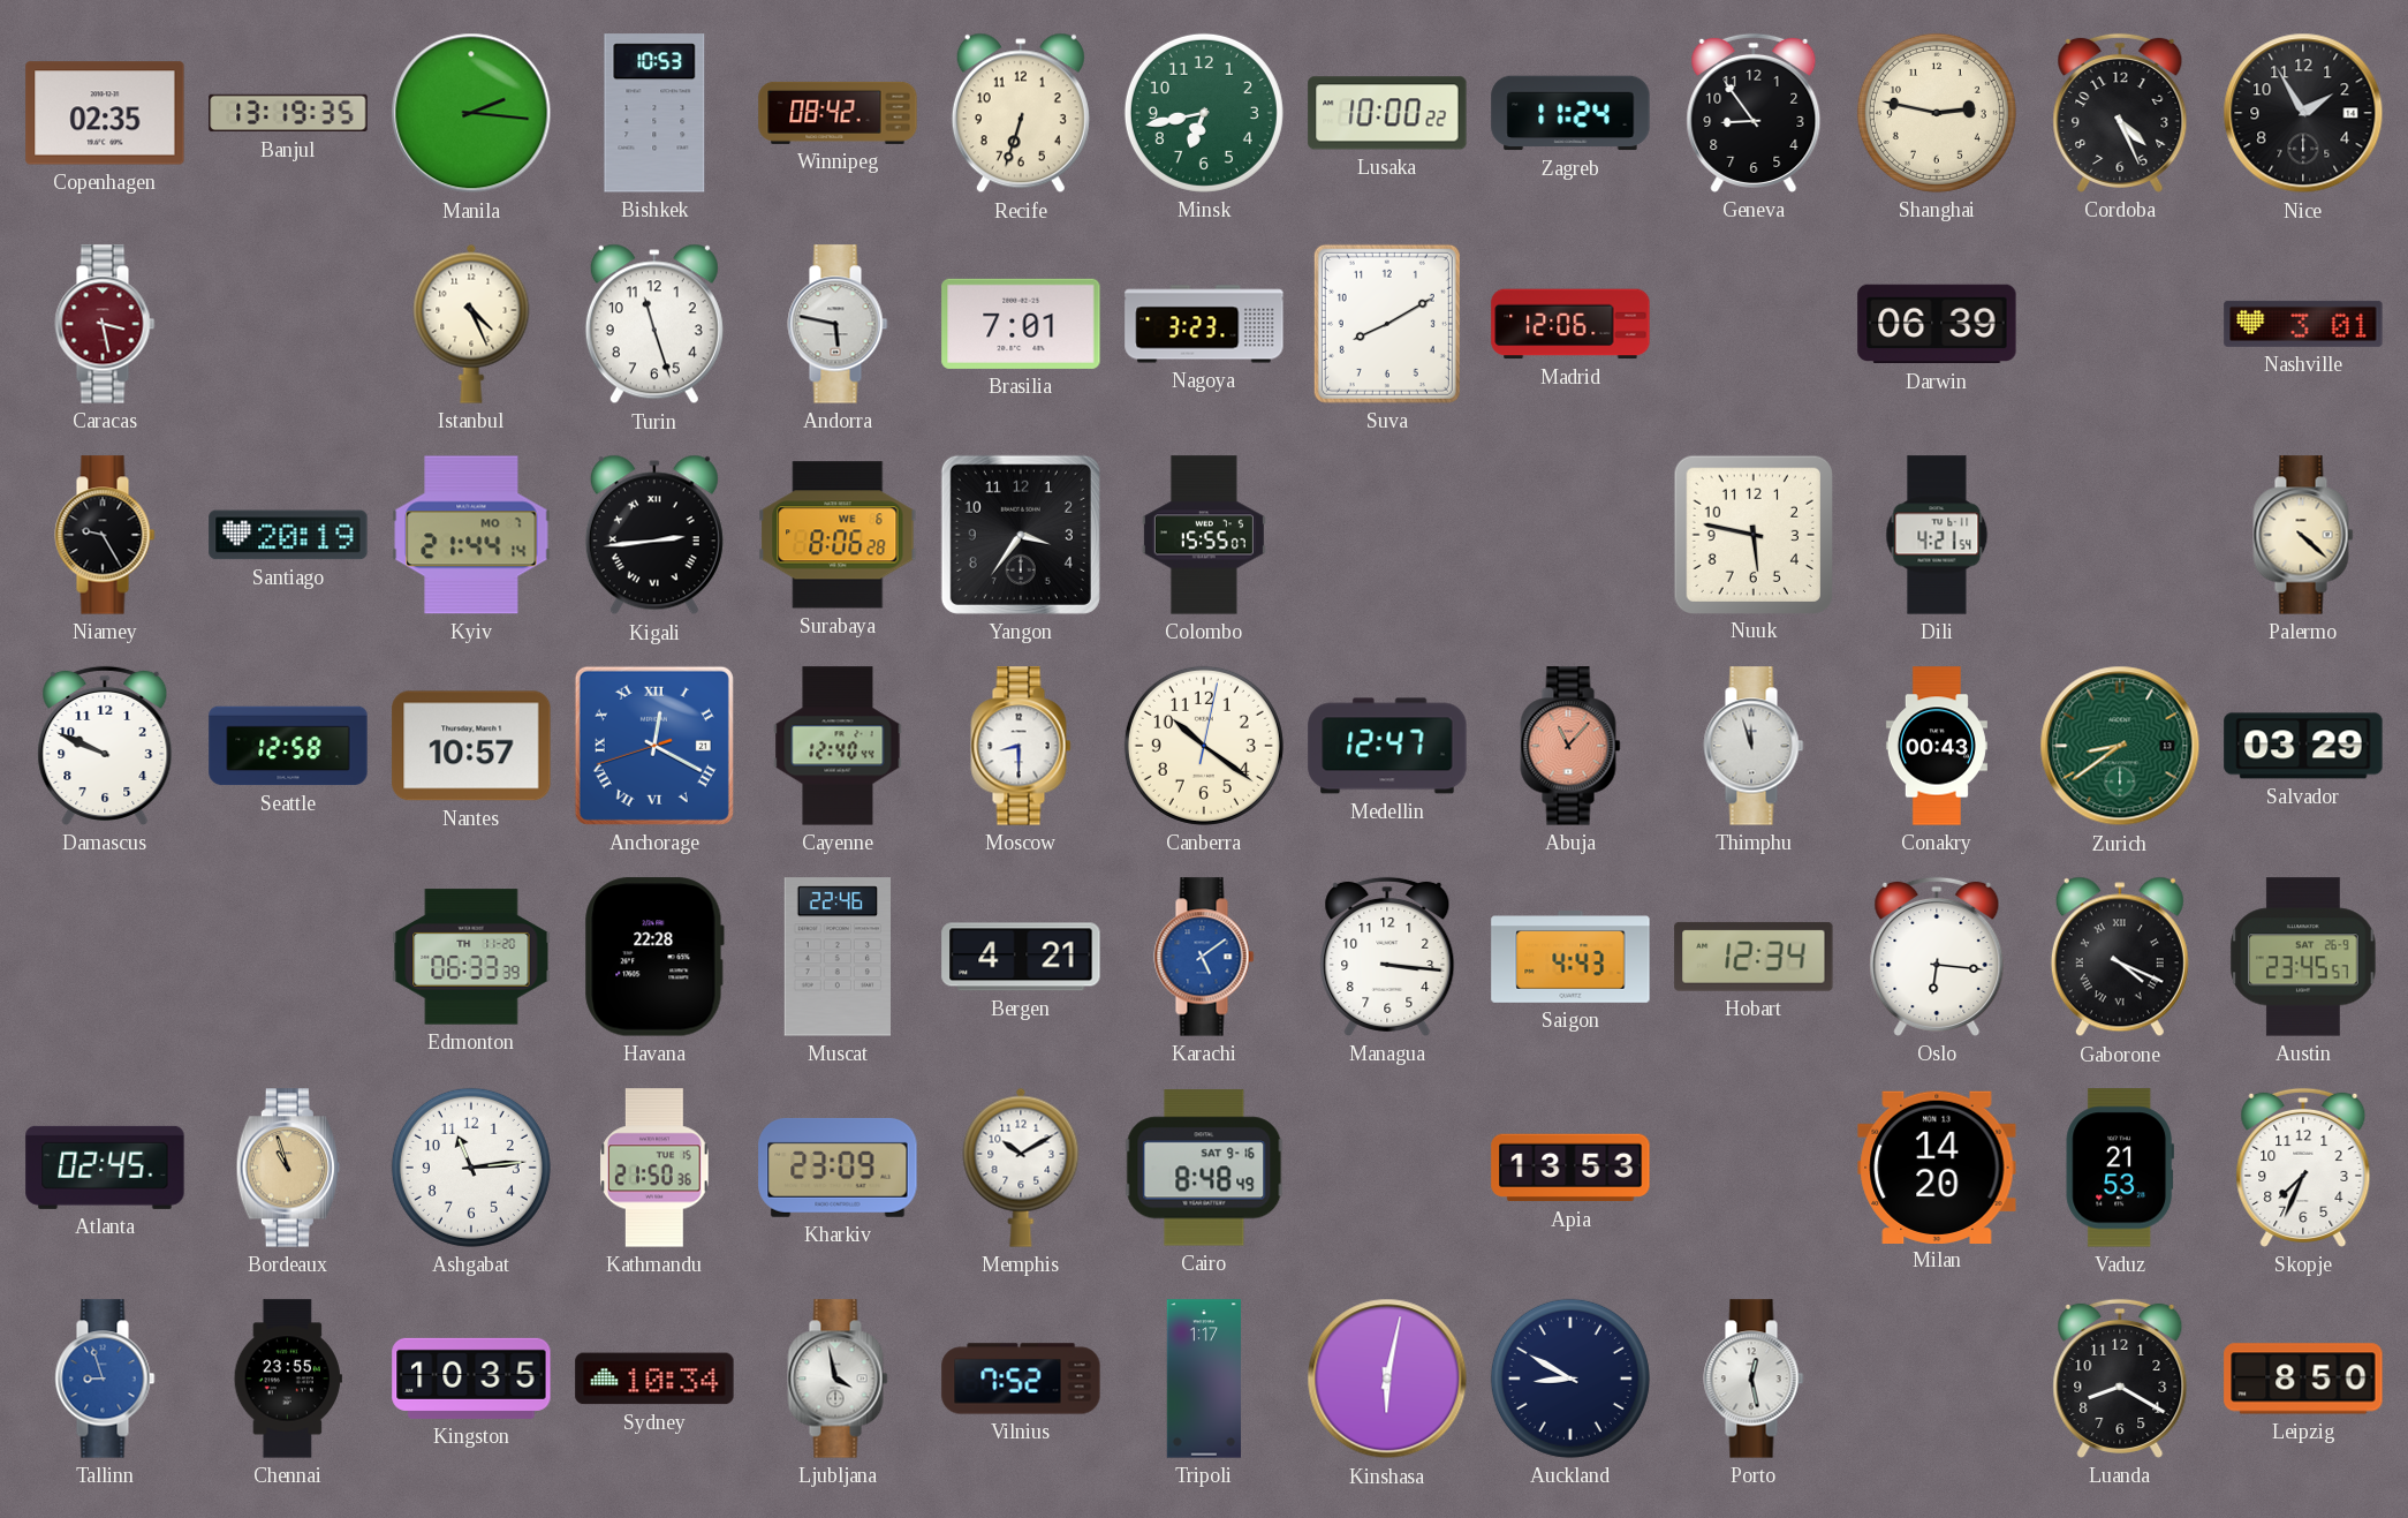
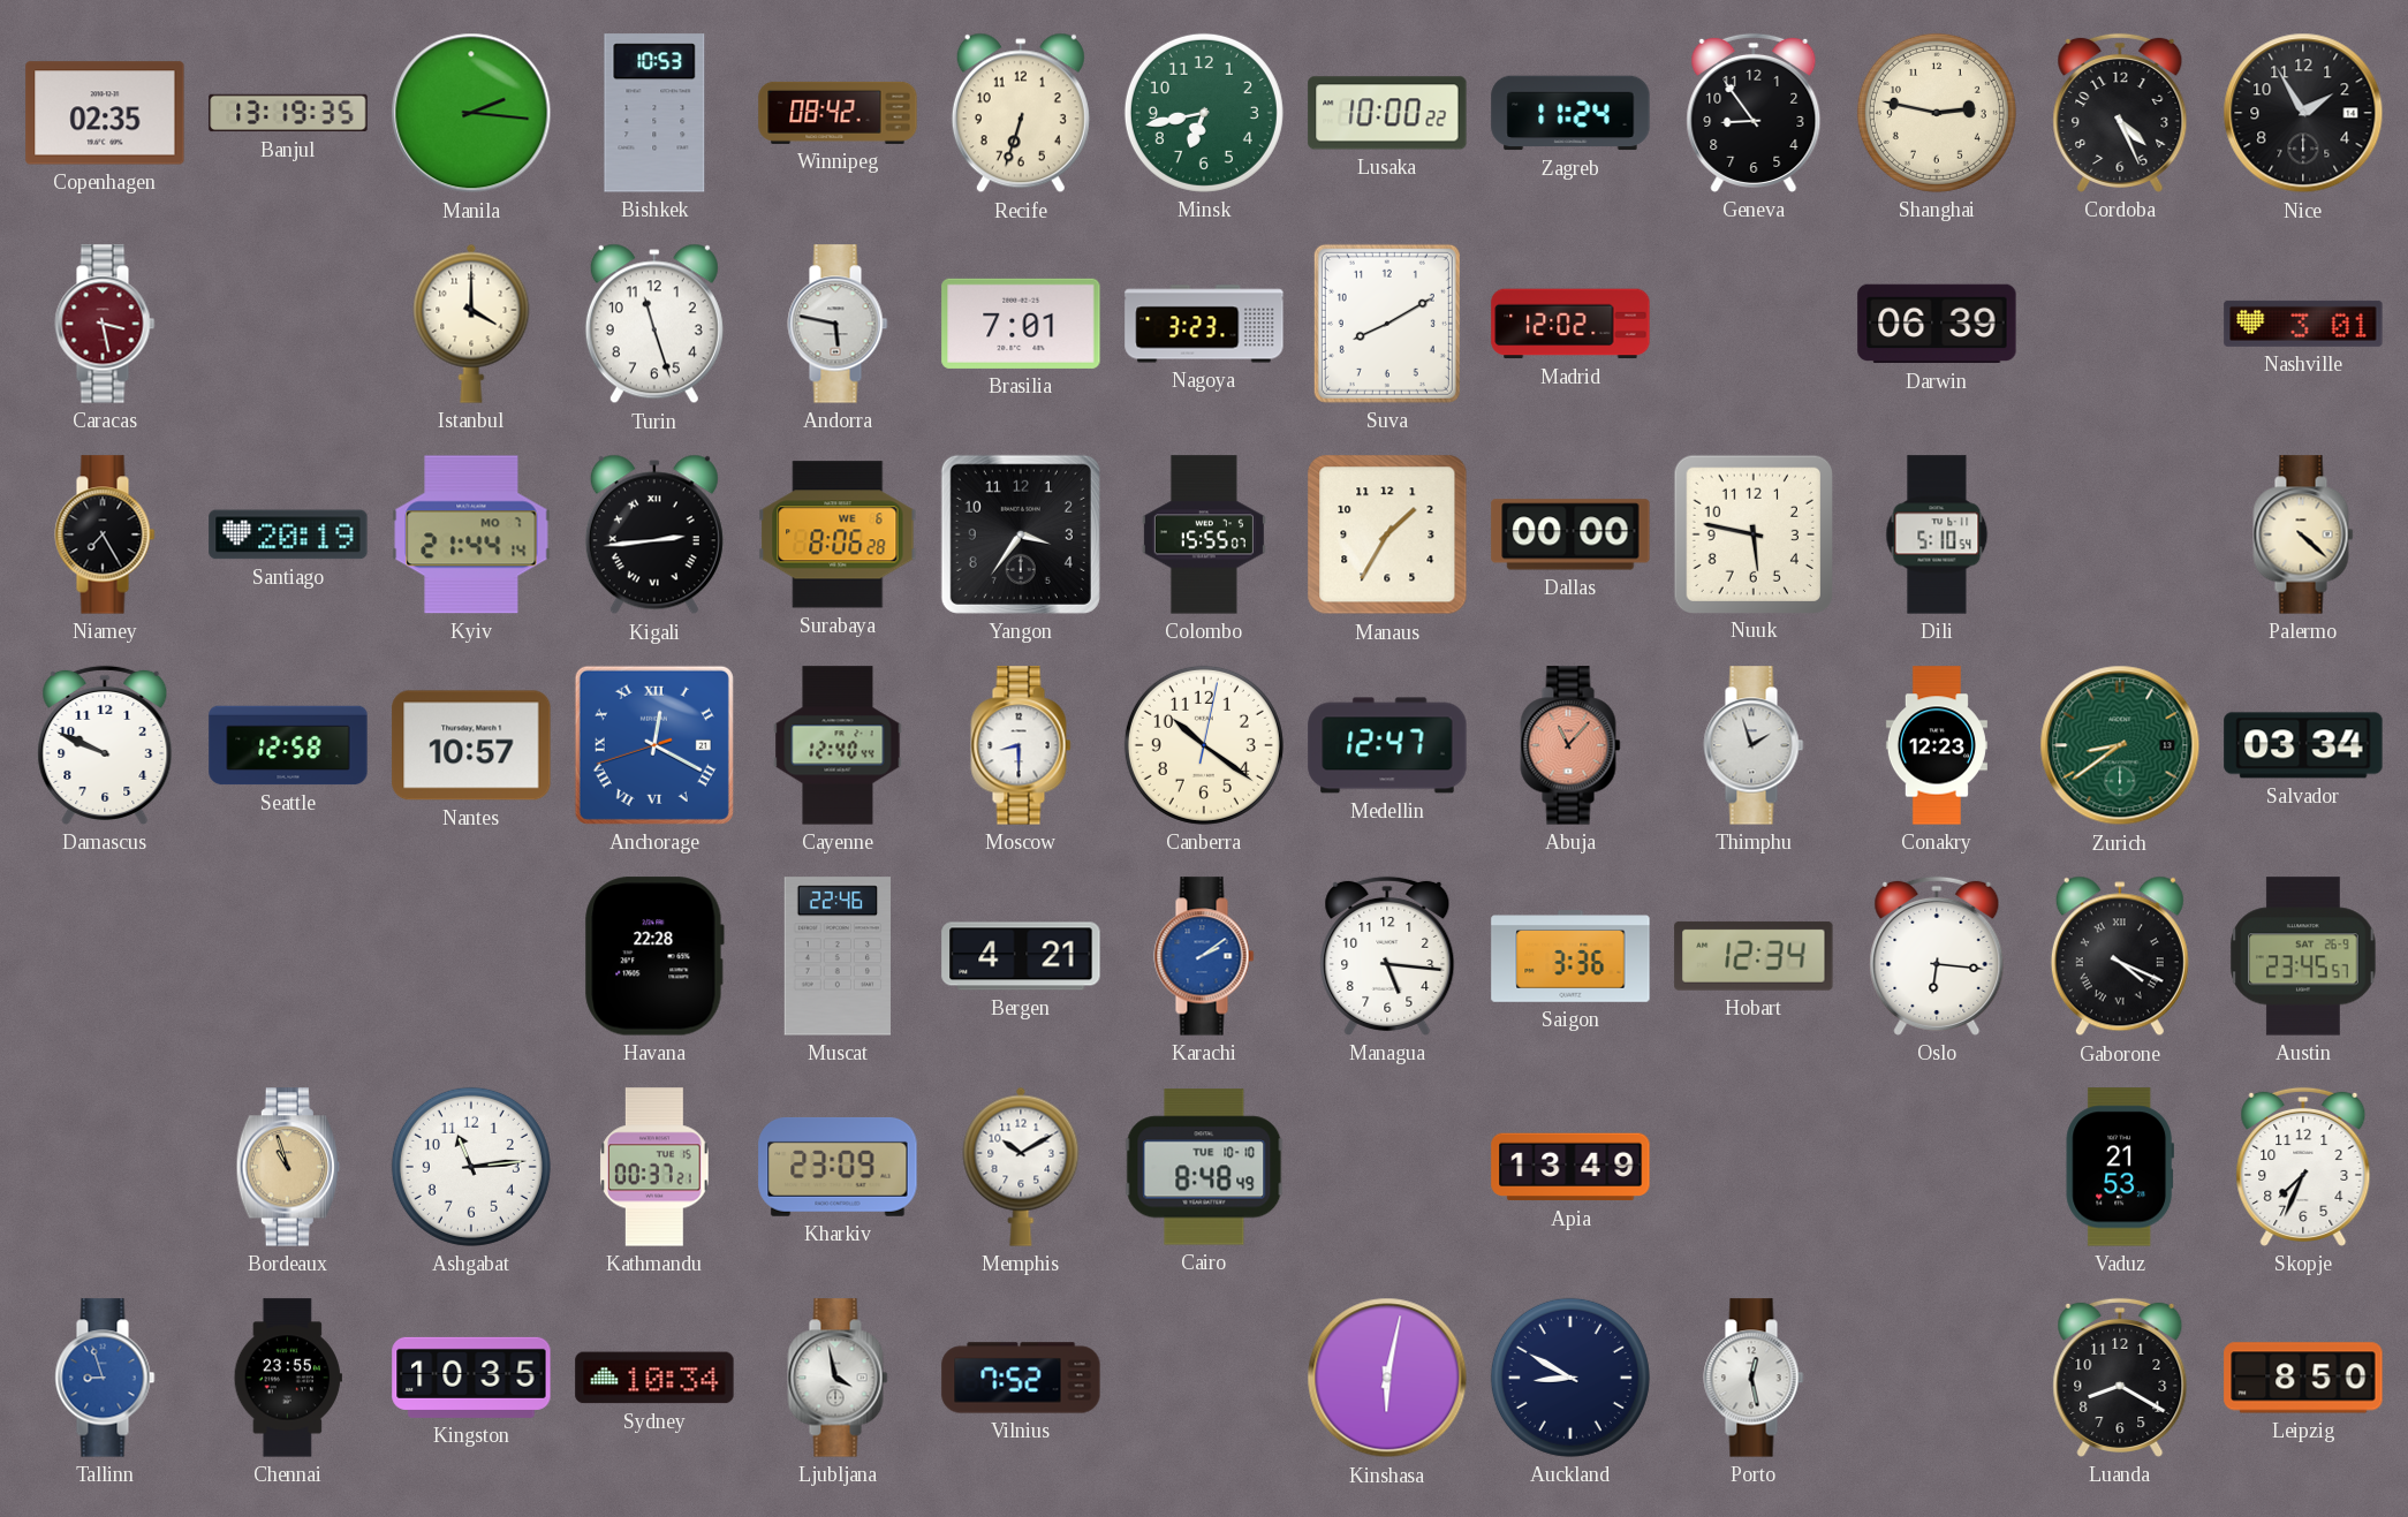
Istanbul: 4:26 -> 4:00 (471, 324)
Madrid: 12:06 -> 12:02 (1570, 324)
Niamey: 9:25 -> 7:25 (105, 534)
Manaus: none -> 1:35 (1387, 534)
Dallas: none -> 00:00 (1570, 534)
Dili: 4:21 -> 5:10 (1937, 534)
Thimphu: 11:57 -> 1:57 (1754, 745)
Conakry: 00:43 -> 12:23 (1937, 745)
Salvador: 03:29 -> 03:34 (2303, 745)
Edmonton: 06:33 -> none (471, 957)
Karachi: 5:09 -> 2:09 (1204, 956)
Managua: 3:16 -> 5:16 (1387, 956)
Saigon: 4:43 -> 3:36 (1570, 957)
Atlanta: 02:45 -> none (105, 1168)
Kathmandu: 21:50 -> 00:37 (654, 1167)
Cairo date: SAT 9-16 -> TUE 10-10 (1204, 1167)
Apia: 13:53 -> 13:49 (1570, 1167)
Milan: 14:20 -> none (1937, 1166)
Tripoli: 1:17 -> none (1203, 1379)
